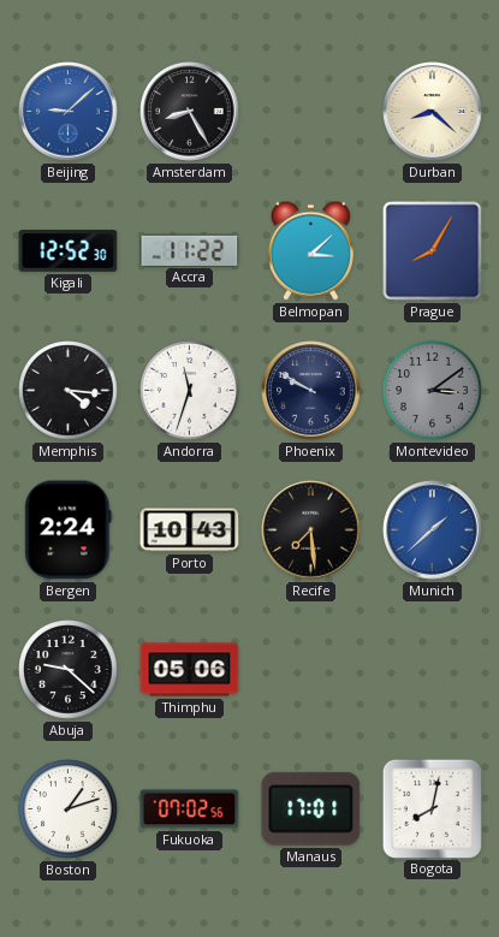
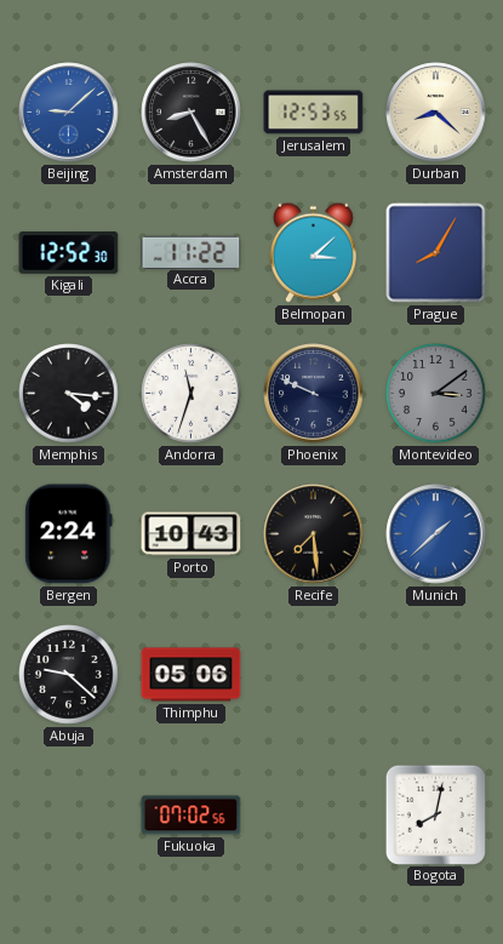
Jerusalem: none -> 12:53 (314, 113)
Phoenix: 9:50 -> 9:49 (314, 394)
Boston: 1:12 -> none (69, 810)
Manaus: 17:01 -> none (311, 808)
